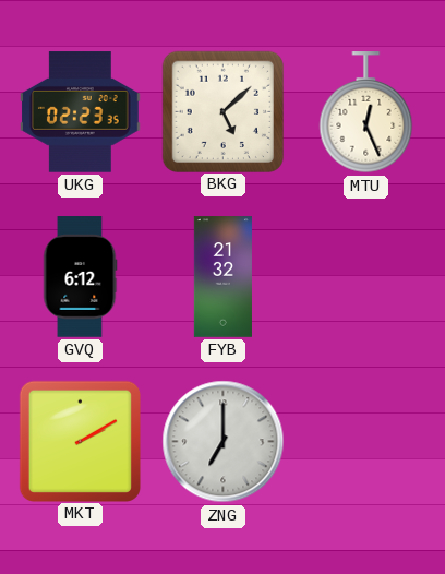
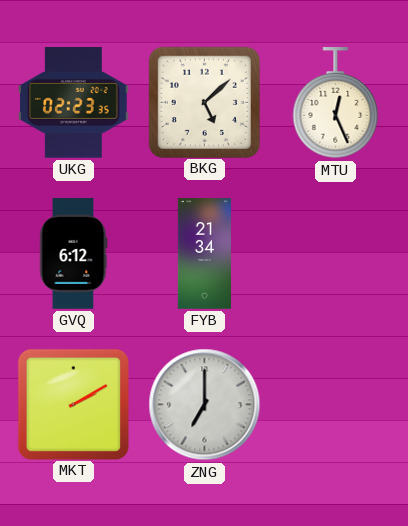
FYB: 21:32 -> 21:34 (204, 254)
